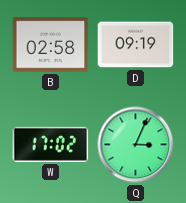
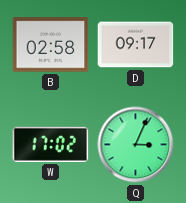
D: 09:19 -> 09:17 (136, 45)
